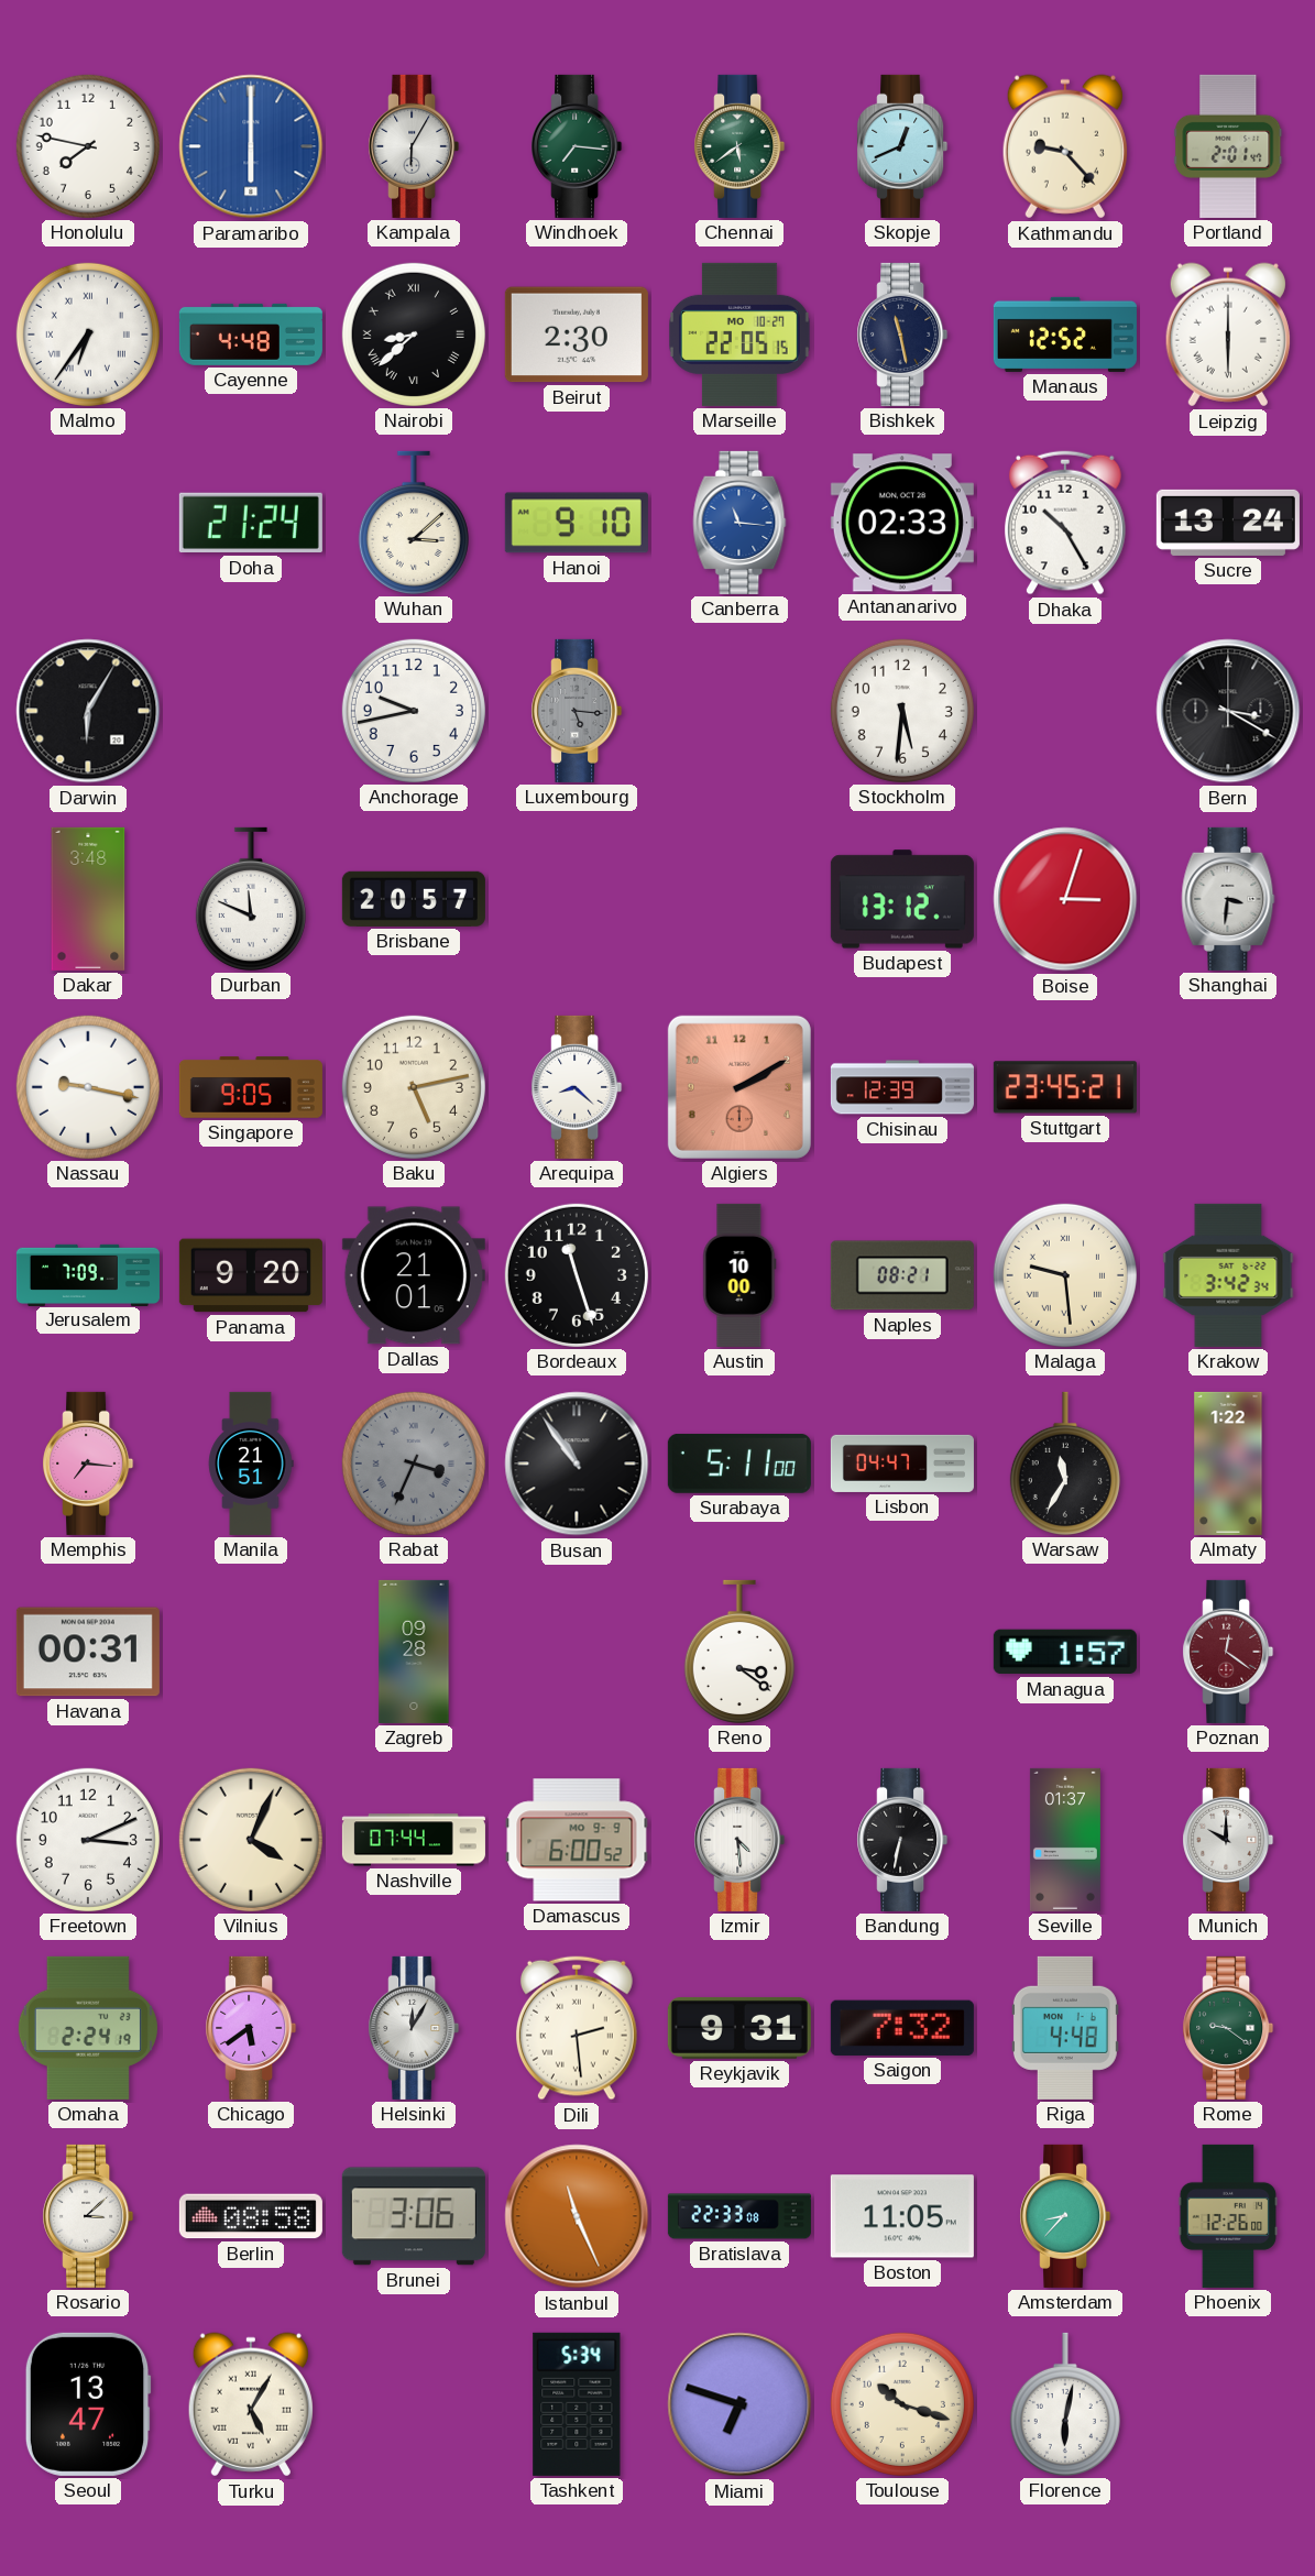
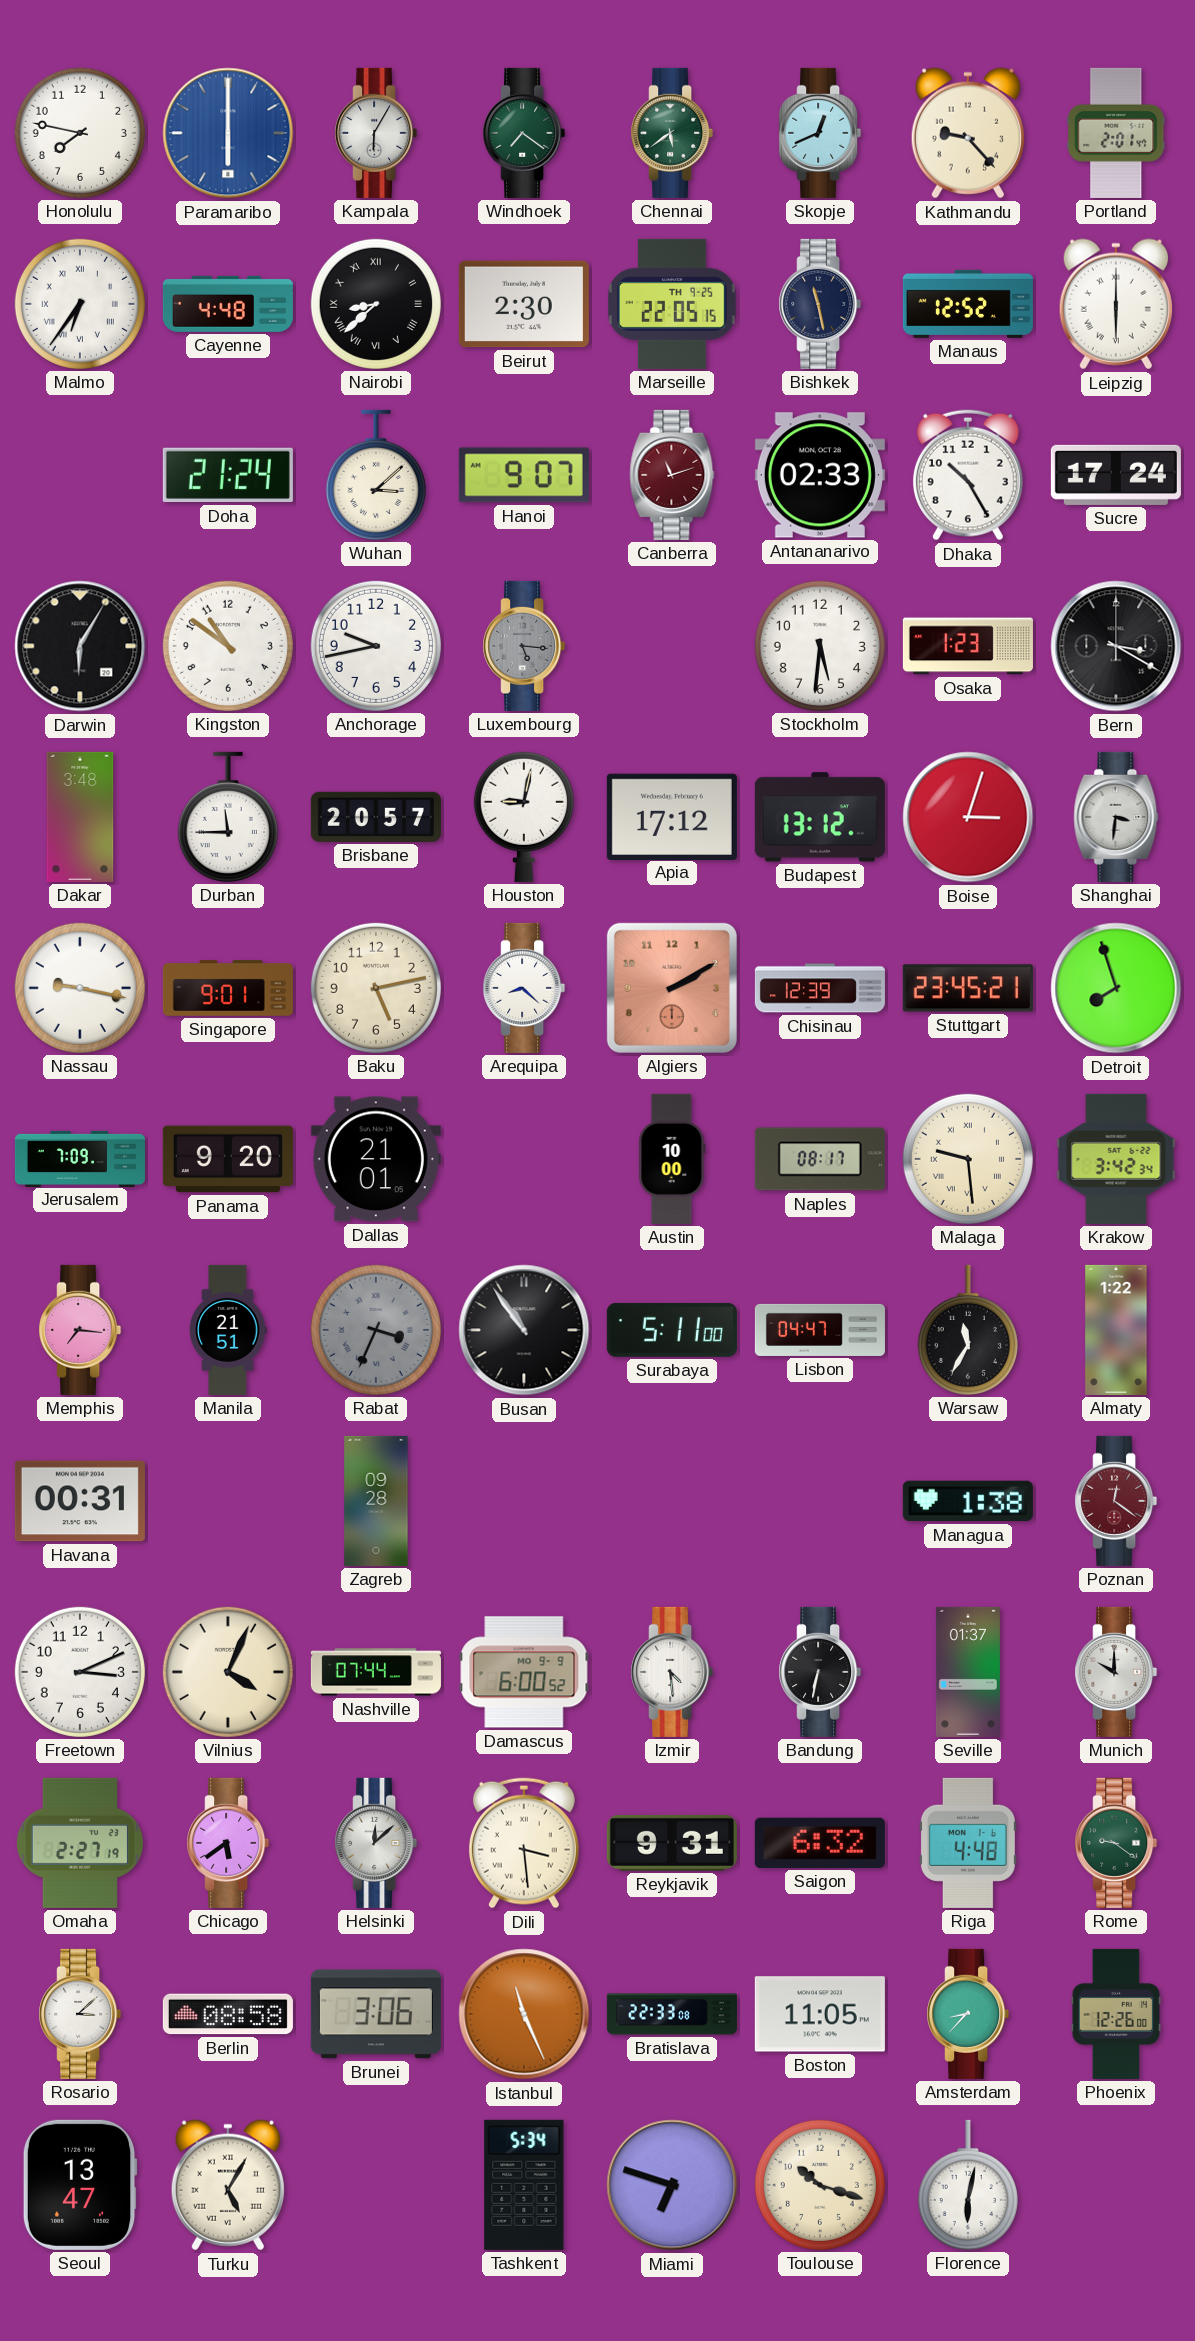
Windhoek: 7:16 -> 7:21 (524, 133)
Marseille date: MO 10-27 -> TH 9-25 (673, 304)
Hanoi: 9:10 -> 9:07 (524, 475)
Canberra: 11:16 -> 11:12 (672, 475)
Canberra dial: blue -> burgundy (672, 475)
Sucre: 13:24 -> 17:24 (1116, 475)
Kingston: none -> 10:51 (228, 646)
Osaka: none -> 1:23 (968, 646)
Durban: 11:49 -> 11:45 (228, 817)
Houston: none -> 9:02 (524, 817)
Apia: none -> 17:12 (672, 816)
Singapore: 9:05 -> 9:01 (228, 988)
Detroit: none -> 7:57 (1116, 988)
Bordeaux: 11:27 -> none (577, 1275)
Naples: 08:21 -> 08:17 (820, 1159)
Reno: 3:21 -> none (739, 1652)
Managua: 1:57 -> 1:38 (968, 1501)
Omaha: 2:24 -> 2:27 (80, 1843)
Helsinki: 12:05 -> 12:08 (376, 1843)
Dili: 2:29 -> 3:29 (524, 1843)
Saigon: 7:32 -> 6:32 (820, 1843)
